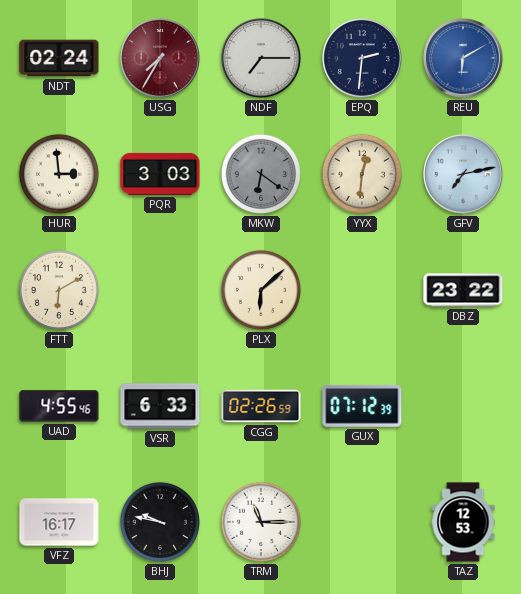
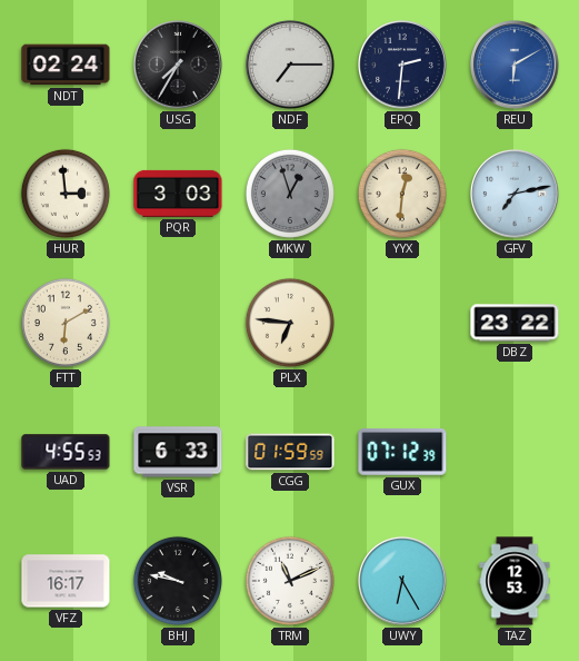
USG dial: burgundy -> black (179, 66)
MKW: 6:21 -> 12:57 (290, 194)
PLX: 6:08 -> 6:46 (290, 323)
UAD: 4:55:46 -> 4:55:53 (66, 452)
CGG: 02:26 -> 01:59 (290, 452)
TRM: 11:15 -> 11:11 (290, 581)
UWY: none -> 6:25 (403, 582)
